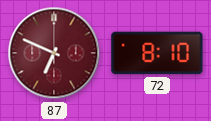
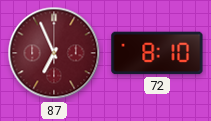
87: 6:49 -> 6:56 (54, 53)
